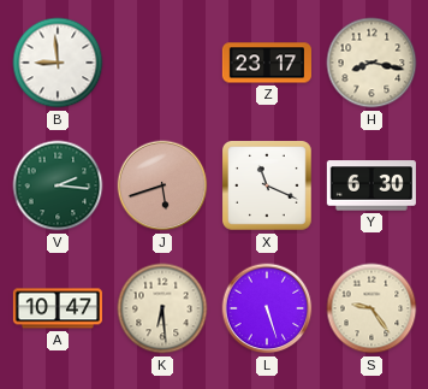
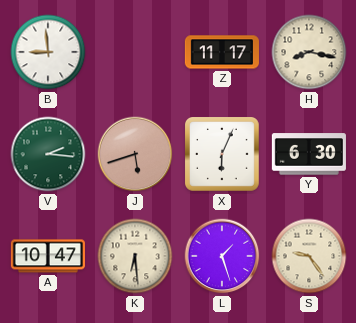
Z: 23:17 -> 11:17 (222, 52)
X: 11:19 -> 6:04 (223, 155)
L: 5:27 -> 1:27 (222, 256)
